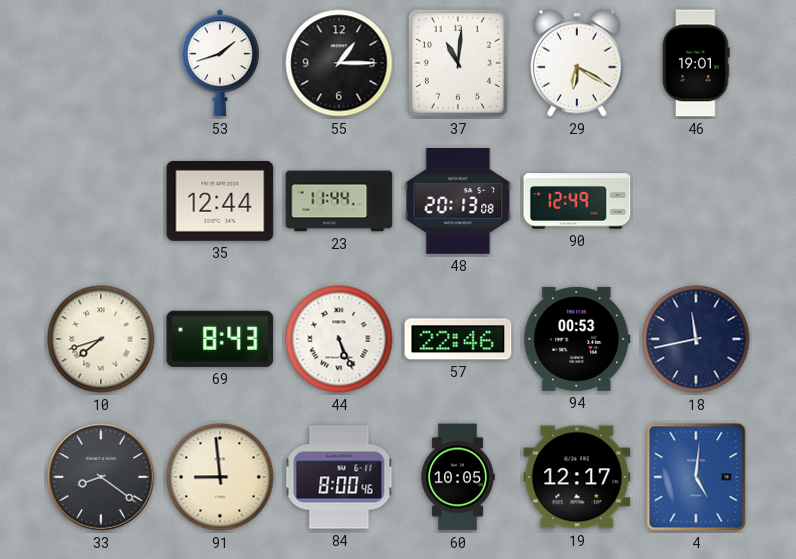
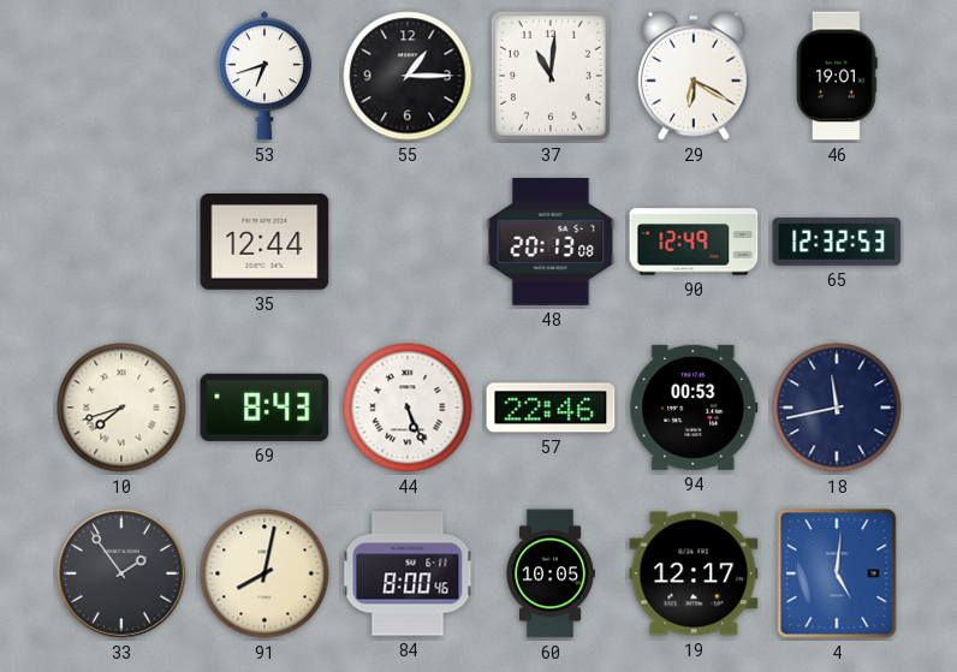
53: 1:42 -> 6:42 (264, 76)
23: 11:44 -> none (339, 201)
65: none -> 12:32 (837, 242)
33: 8:21 -> 1:54 (121, 573)
91: 8:59 -> 8:02 (264, 573)
